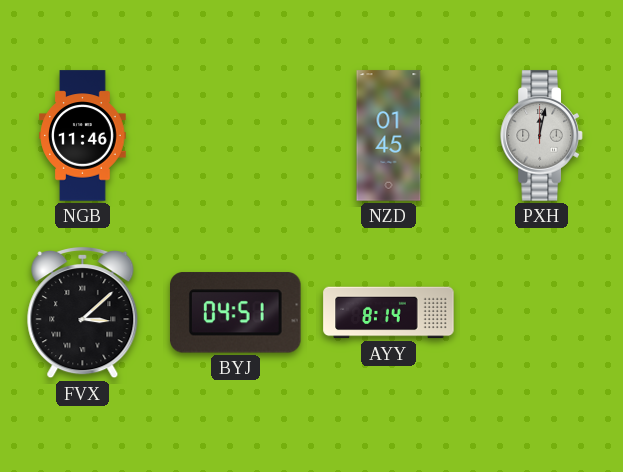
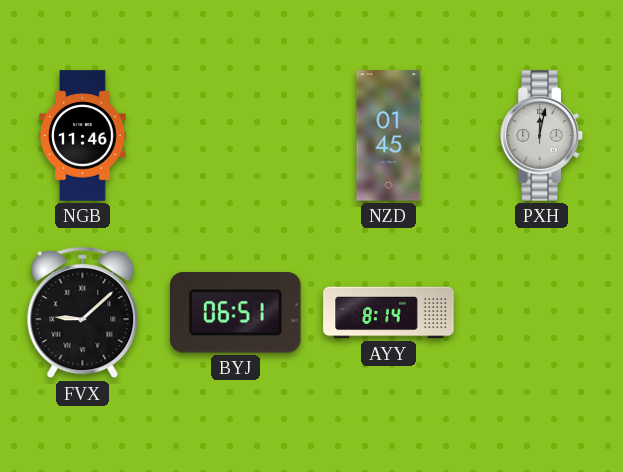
FVX: 3:08 -> 9:08 (83, 313)
BYJ: 04:51 -> 06:51 (236, 313)
